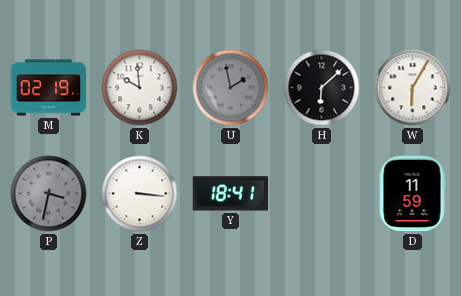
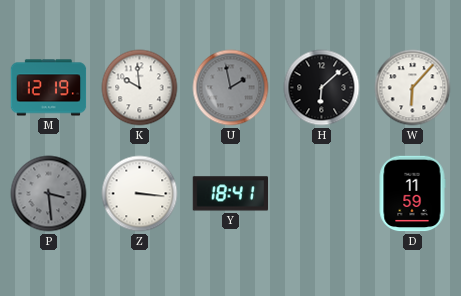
M: 02:19 -> 12:19 (49, 88)
W: 6:05 -> 6:07 (413, 88)
P: 3:32 -> 3:29 (49, 194)
